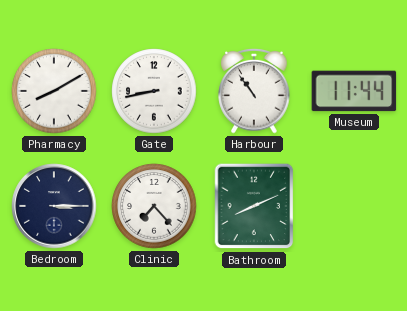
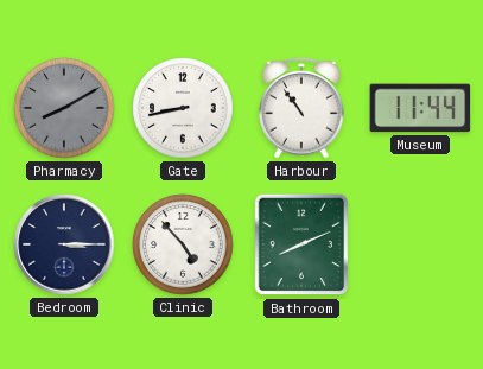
Pharmacy dial: white -> grey (64, 108)
Clinic: 7:23 -> 4:53 (183, 244)
